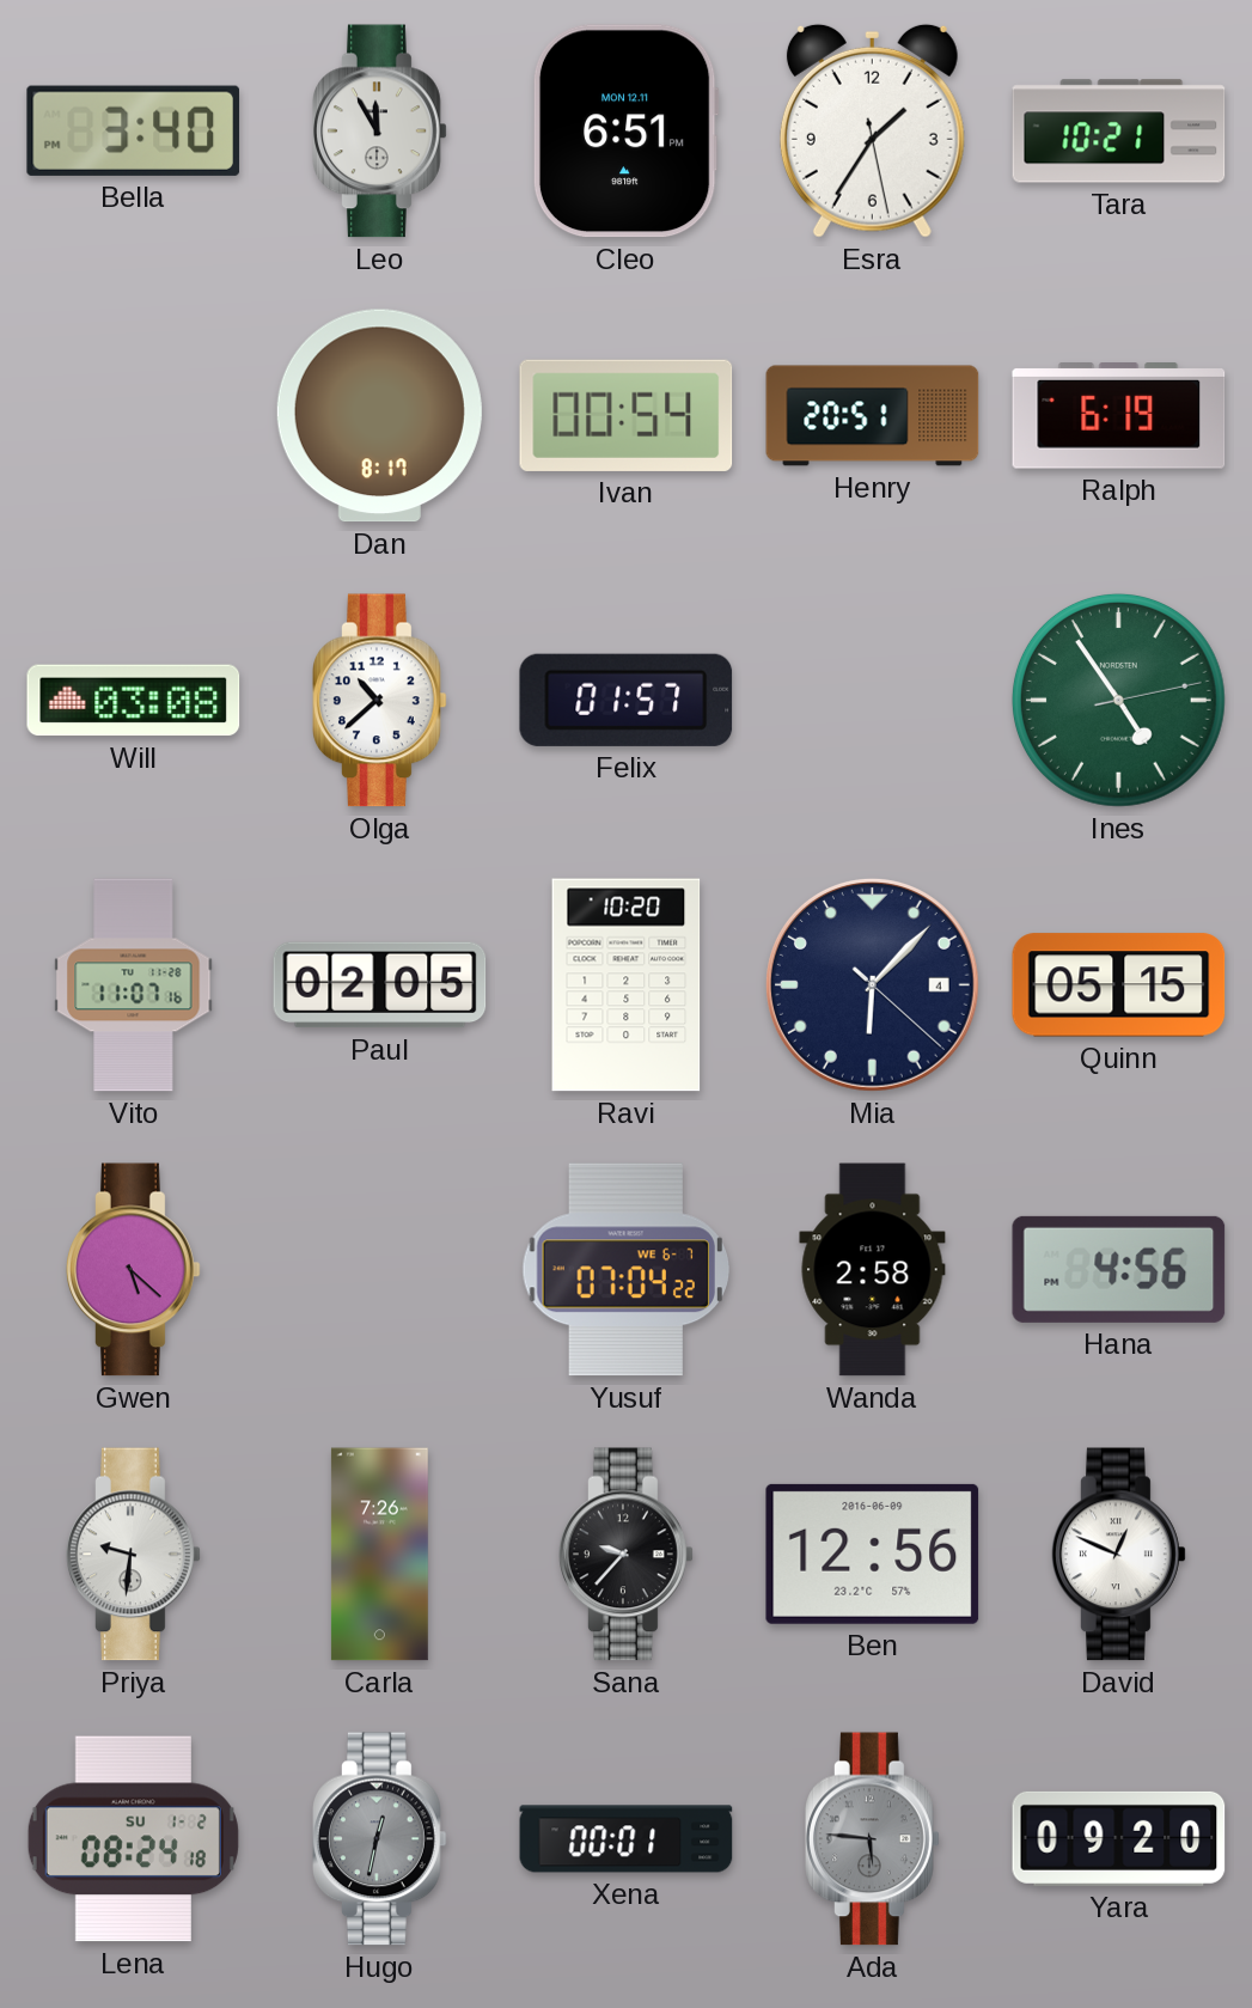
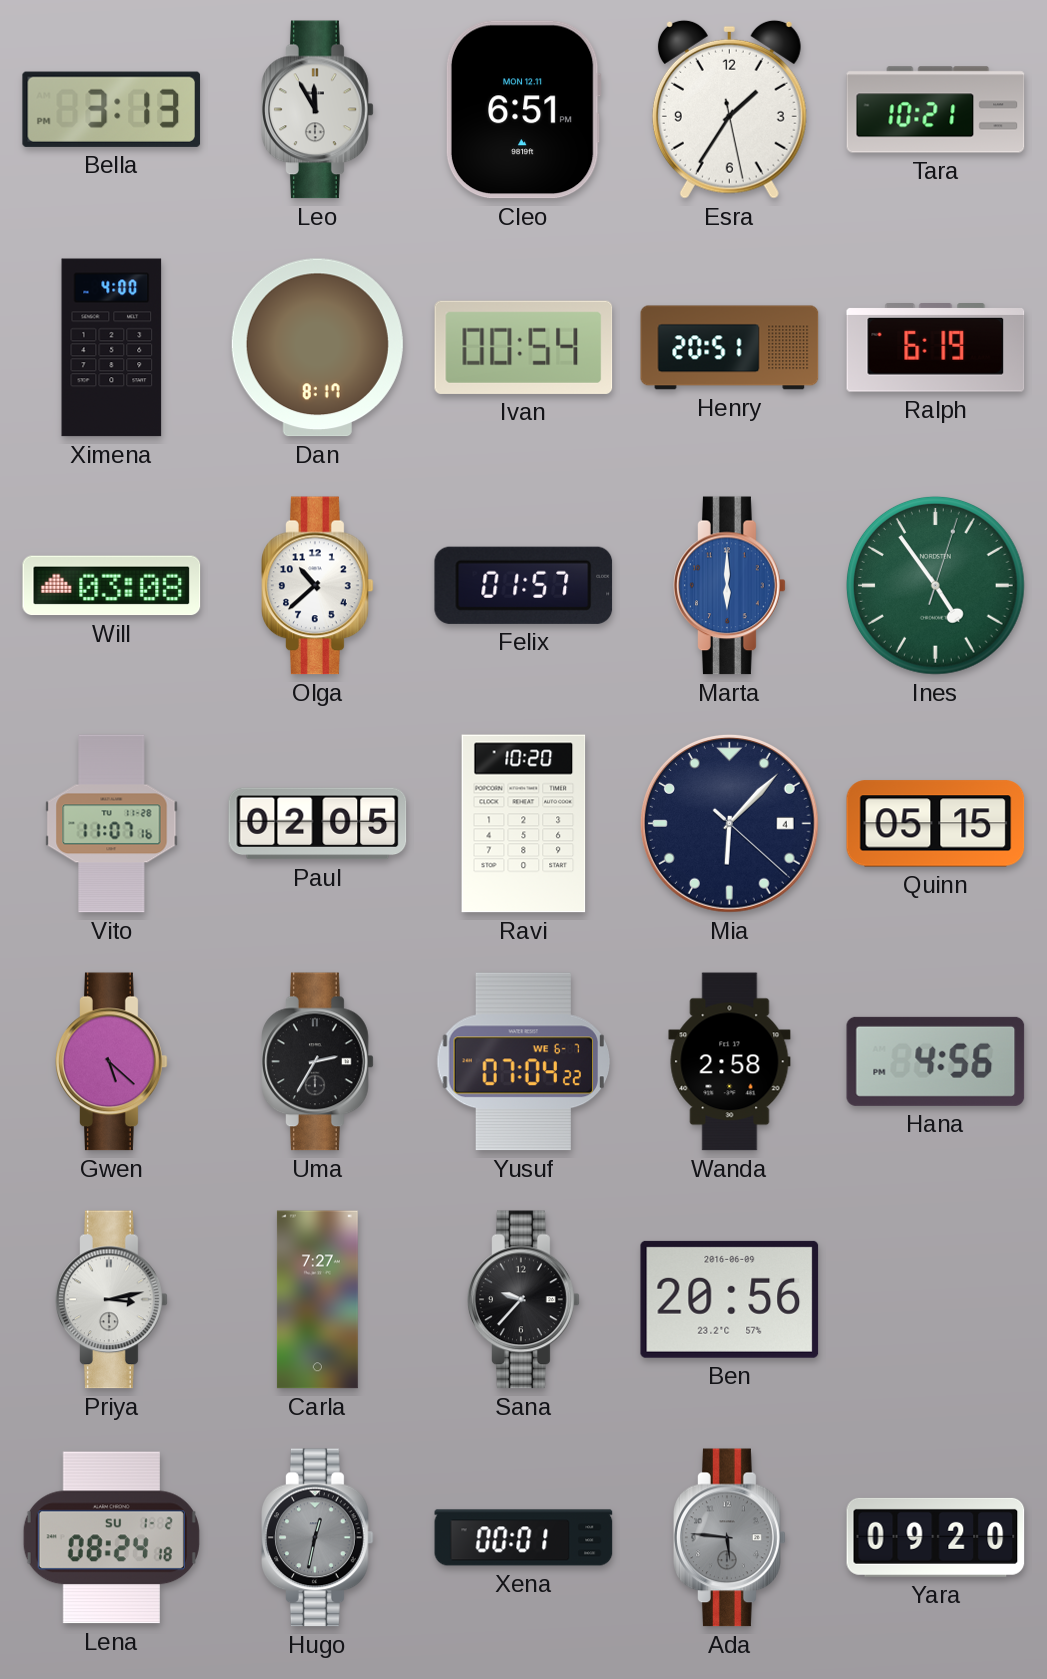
Bella: 3:40 -> 3:13 (112, 109)
Ximena: none -> 4:00 (112, 348)
Marta: none -> 6:00 (730, 586)
Ines: 4:54:13 -> 4:54:03 (935, 585)
Uma: none -> 2:35 (318, 1062)
Priya: 9:31 -> 3:13 (112, 1300)
Carla: 7:26 -> 7:27 (317, 1300)
Ben: 12:56 -> 20:56 (730, 1299)
David: 12:49 -> none (1119, 1555)
